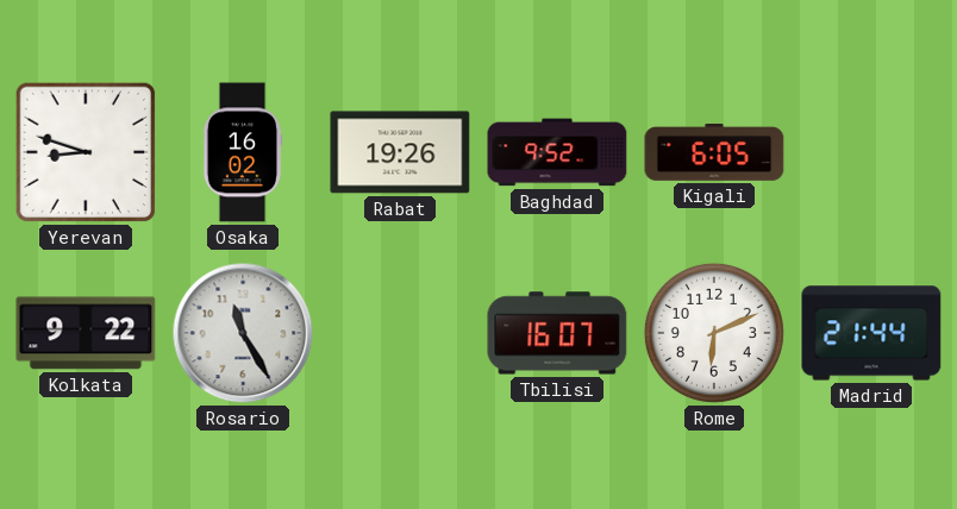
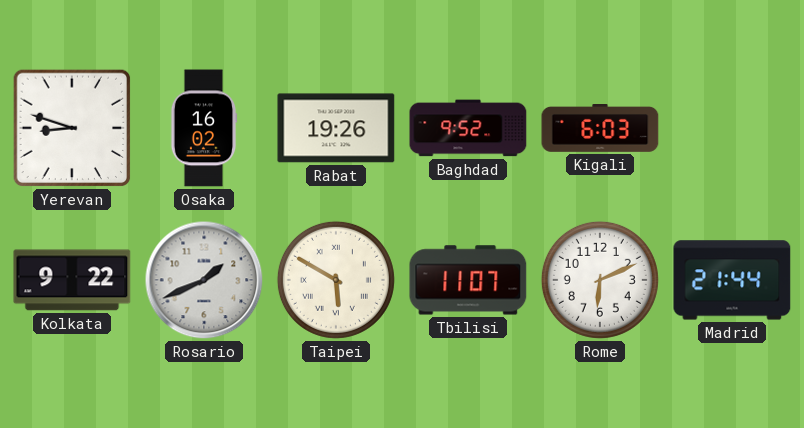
Kigali: 6:05 -> 6:03 (600, 129)
Rosario: 11:25 -> 1:41 (204, 280)
Taipei: none -> 5:50 (336, 280)
Tbilisi: 16:07 -> 11:07 (468, 280)
